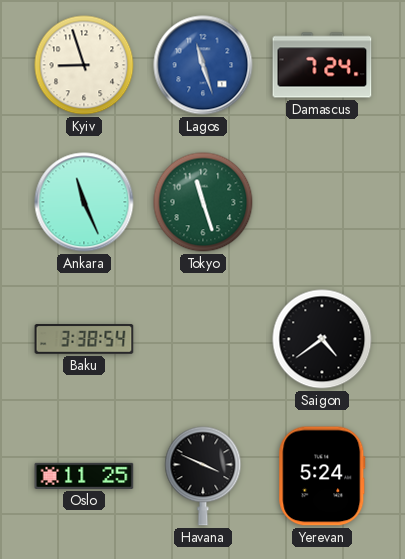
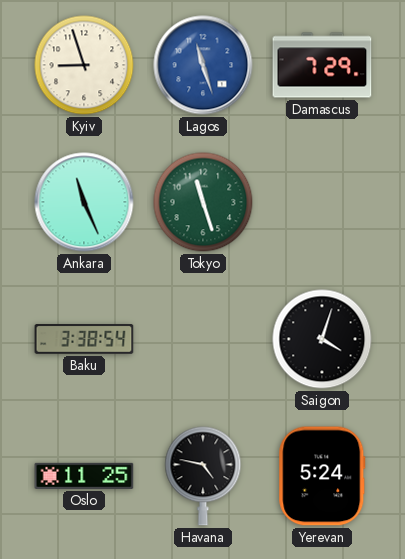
Damascus: 7:24 -> 7:29 (322, 65)
Saigon: 4:39 -> 4:03 (322, 339)
Havana: 3:49 -> 4:47 (203, 476)
